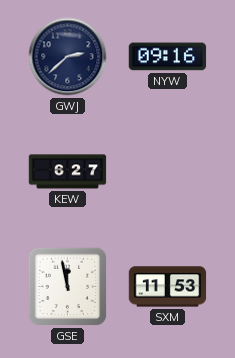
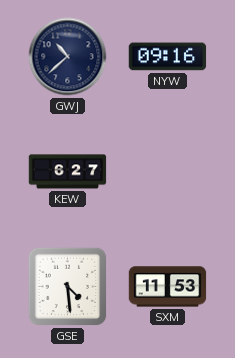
GWJ: 2:38 -> 10:38 (68, 57)
GSE: 11:58 -> 4:29 (68, 287)
